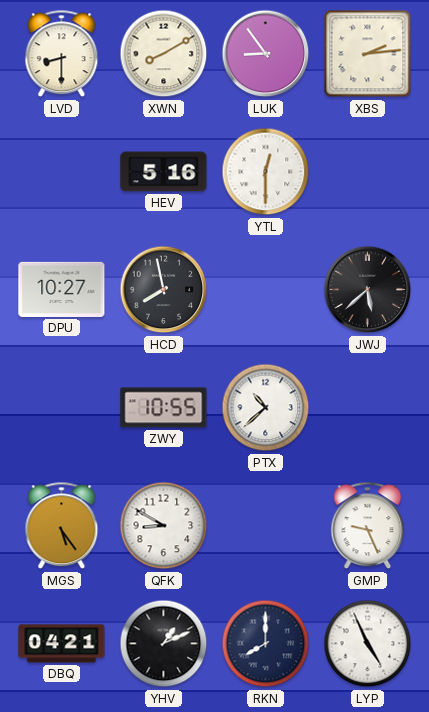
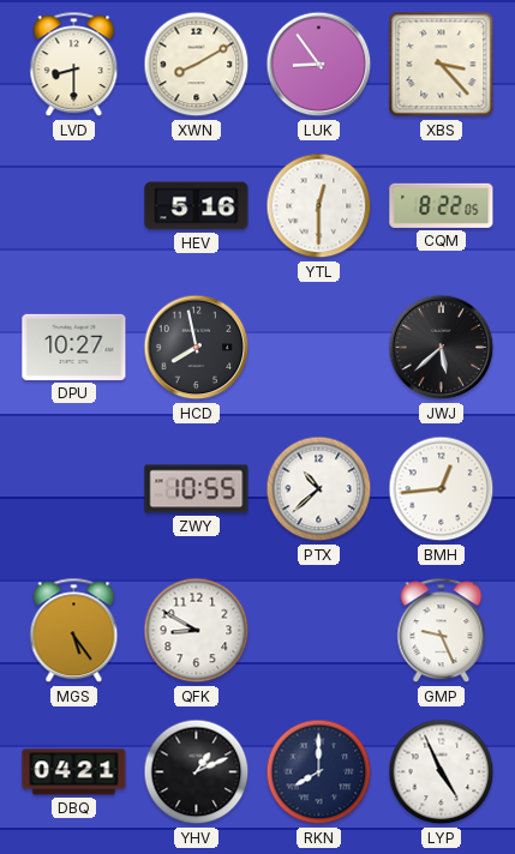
XBS: 2:14 -> 3:23 (442, 65)
CQM: none -> 8:22 (442, 205)
BMH: none -> 12:44 (442, 489)
